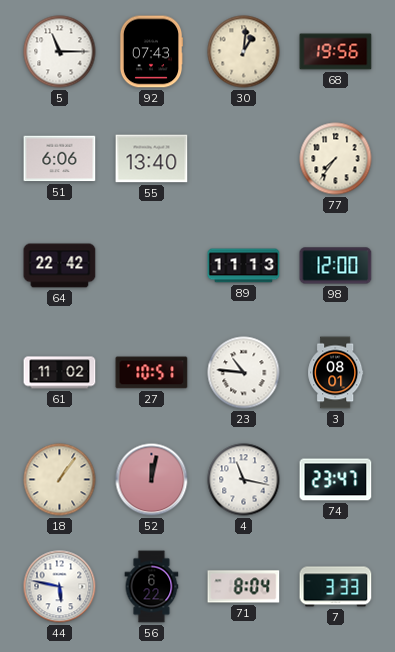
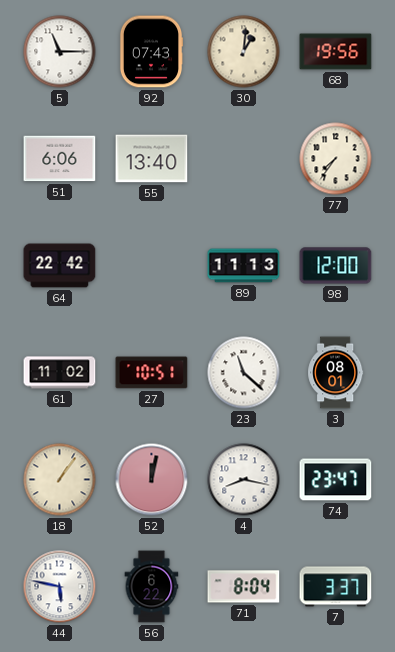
23: 10:46 -> 11:22 (244, 373)
4: 11:17 -> 8:17 (244, 480)
7: 3:33 -> 3:37 (336, 587)
